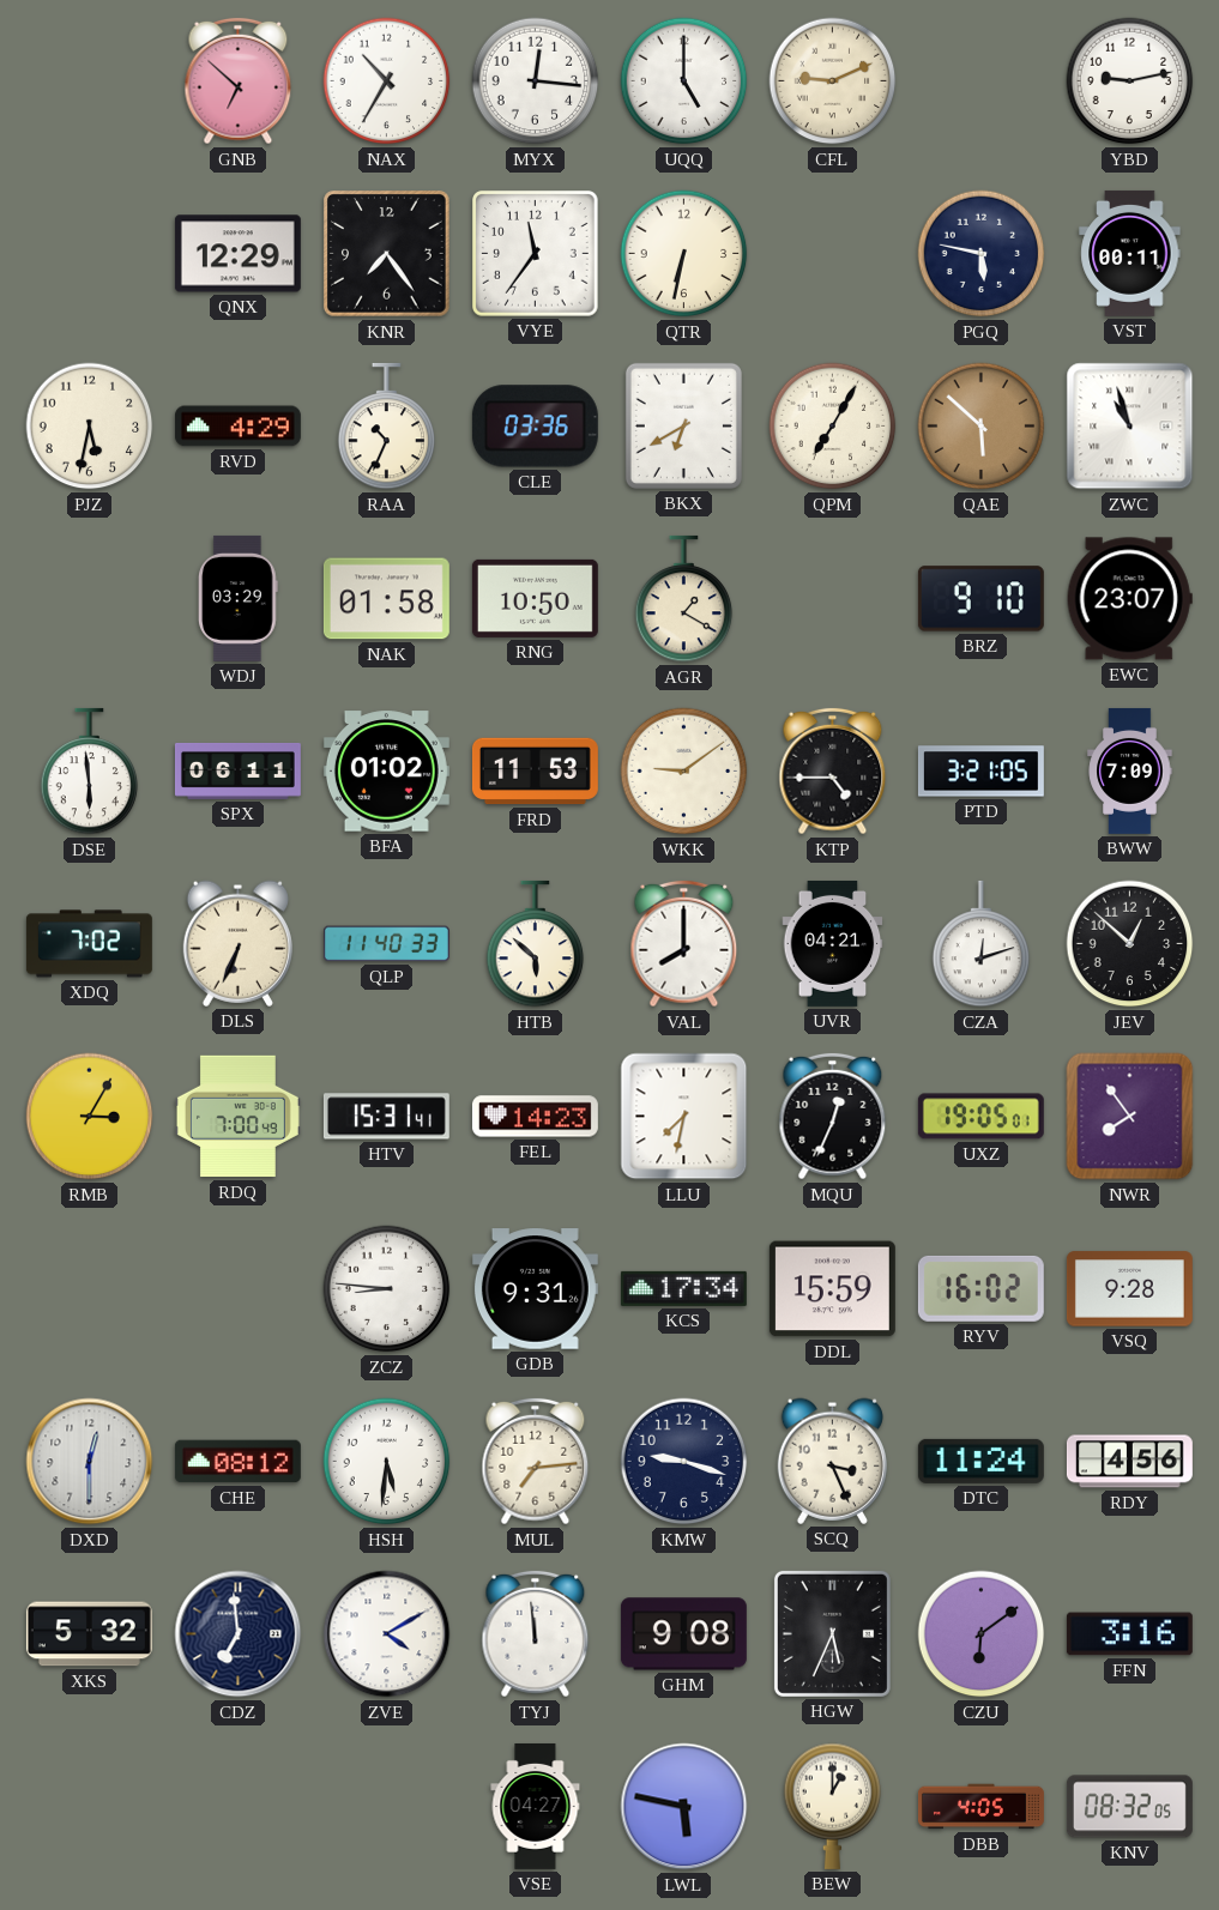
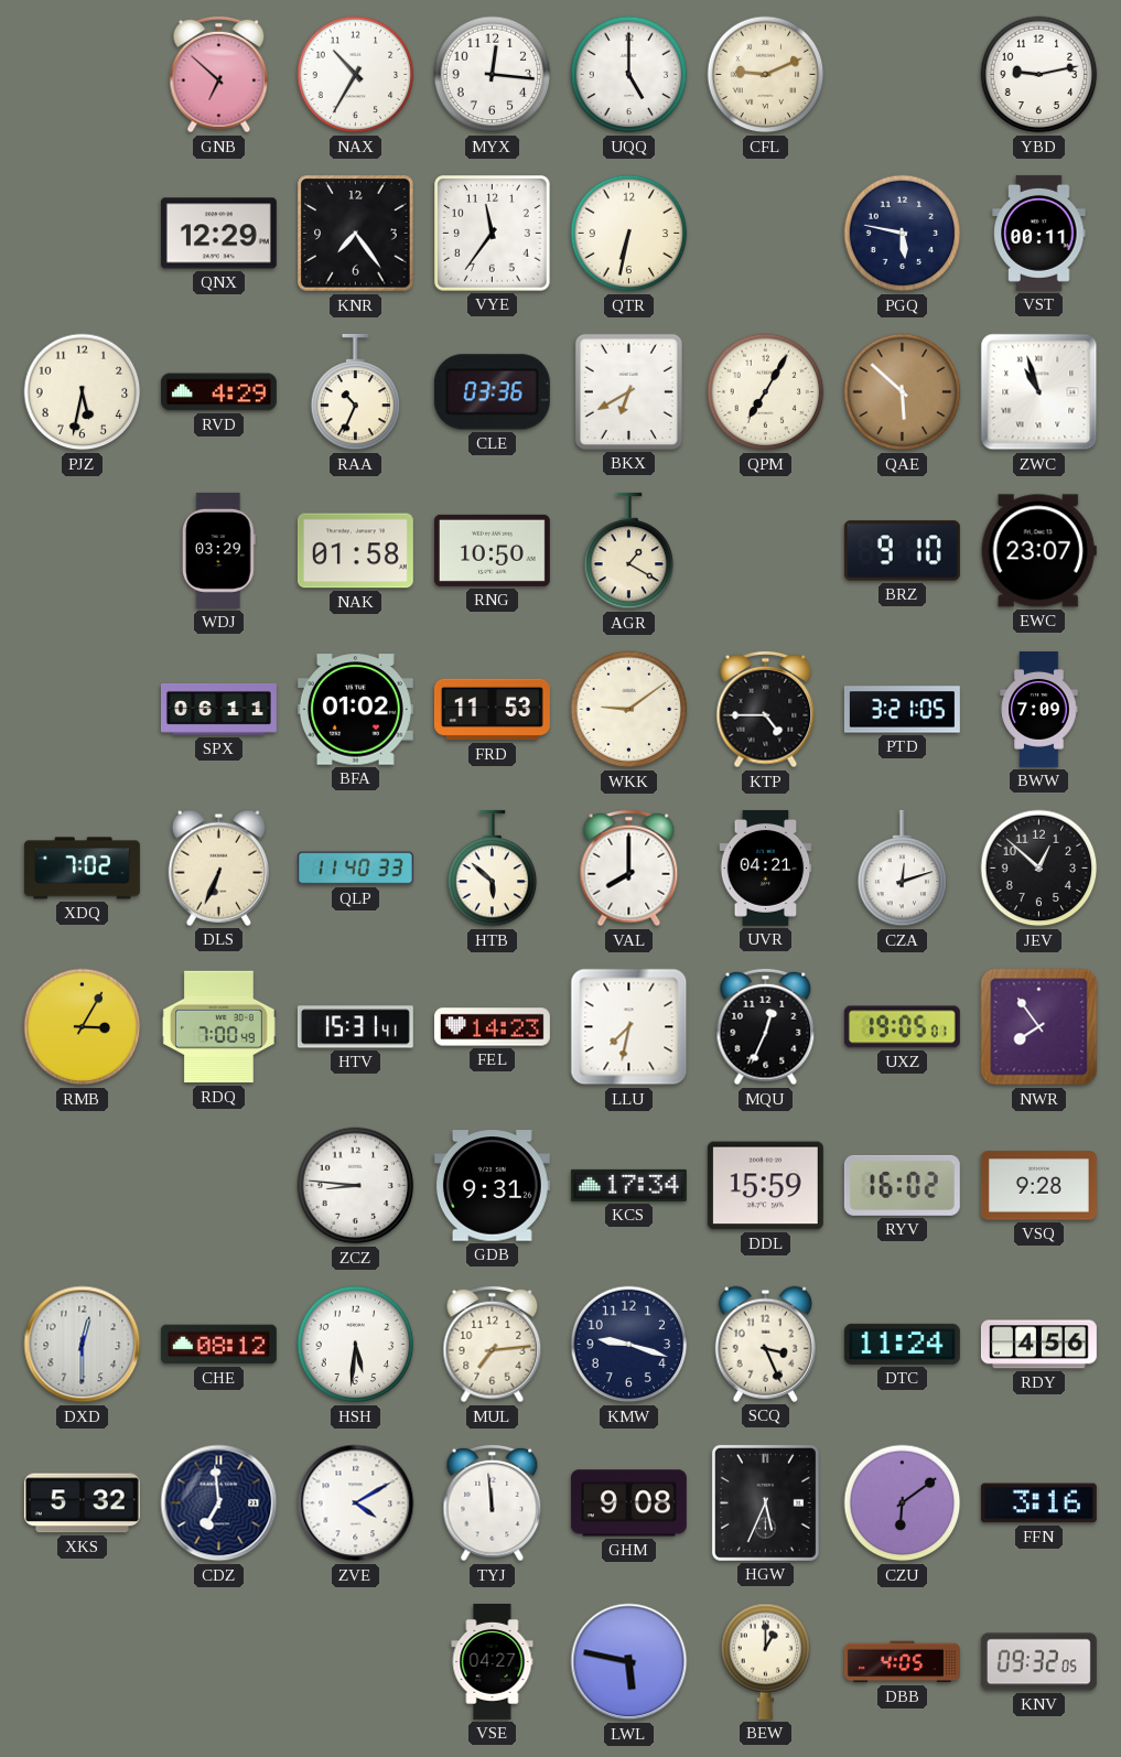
DSE: 5:59 -> none (90, 772)
KNV: 08:32 -> 09:32 (1038, 1662)
